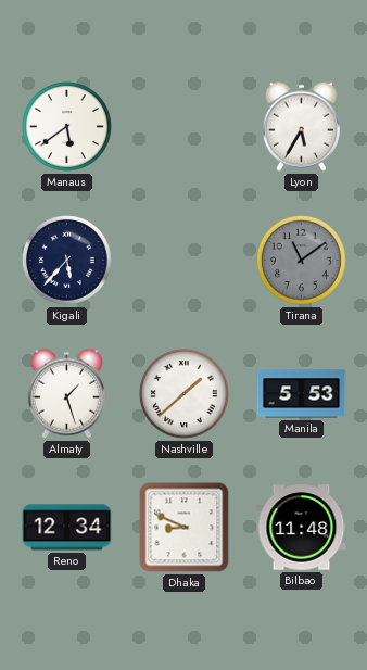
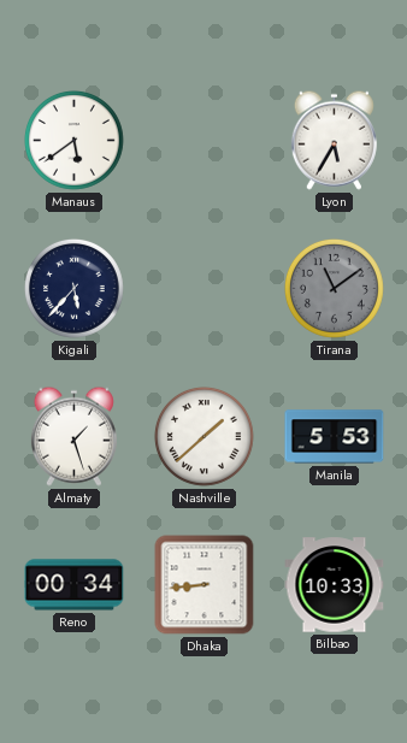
Reno: 12:34 -> 00:34 (75, 585)
Dhaka: 8:49 -> 8:44 (205, 585)
Bilbao: 11:48 -> 10:33 (335, 585)
